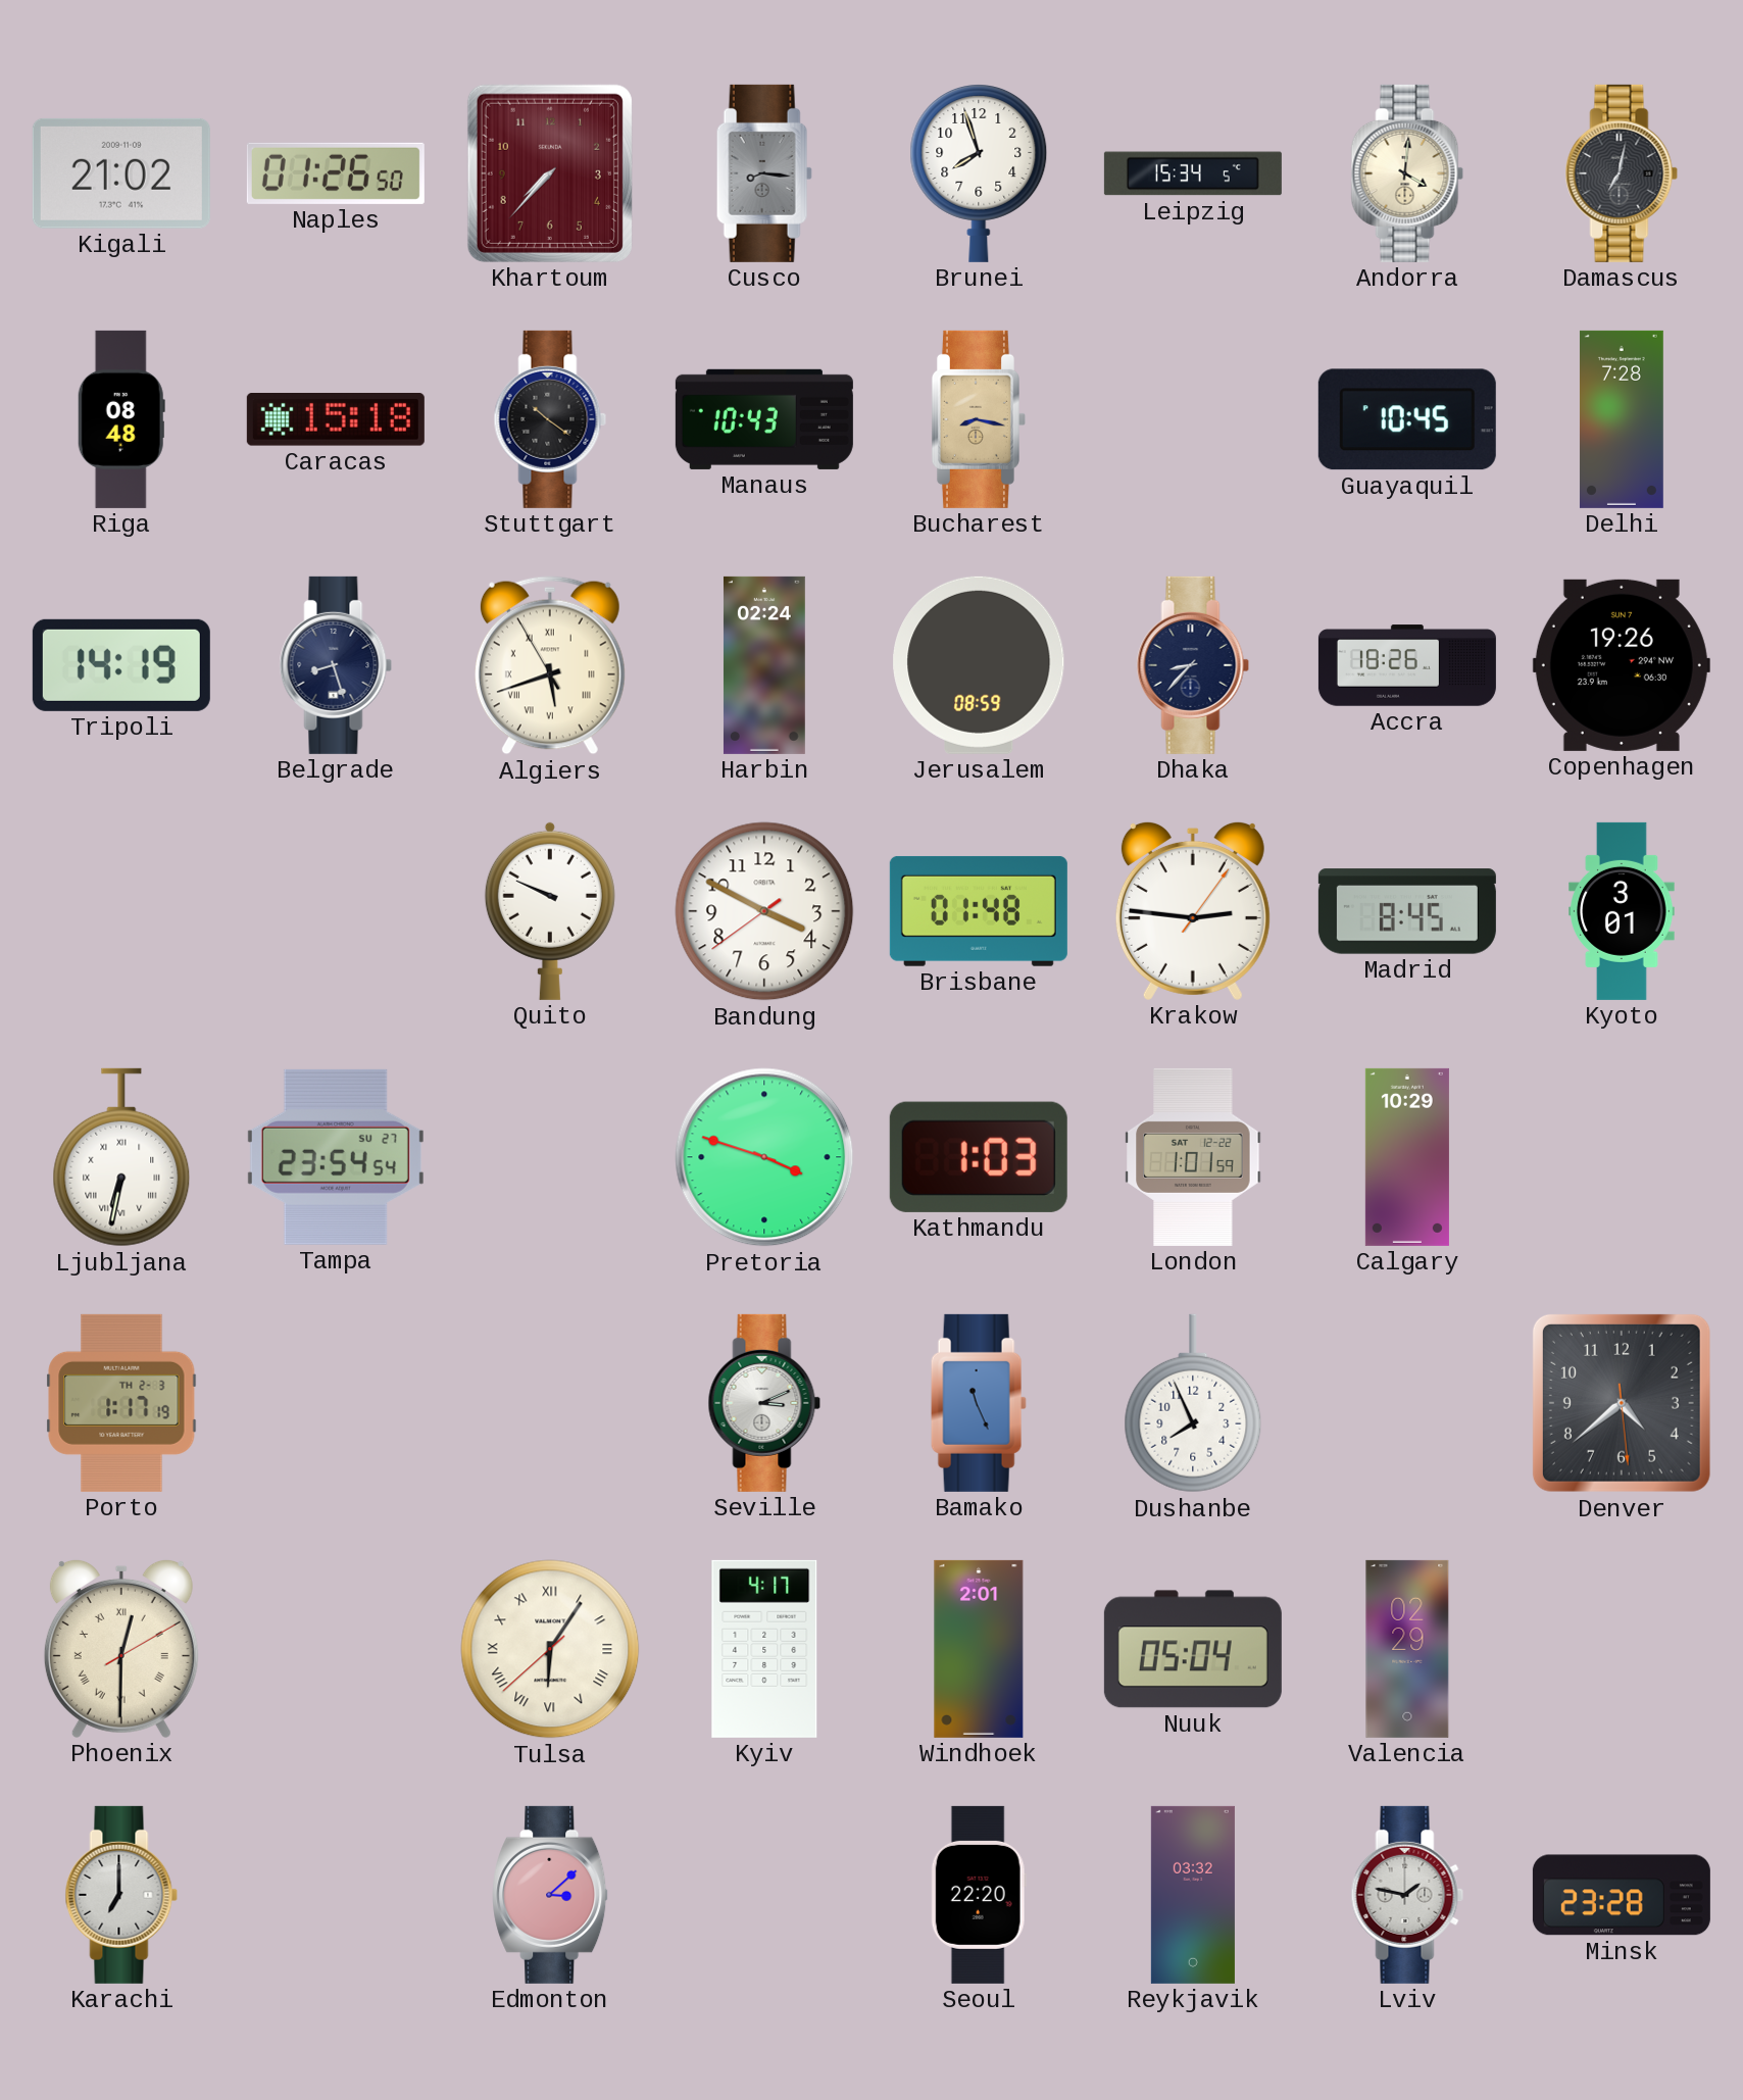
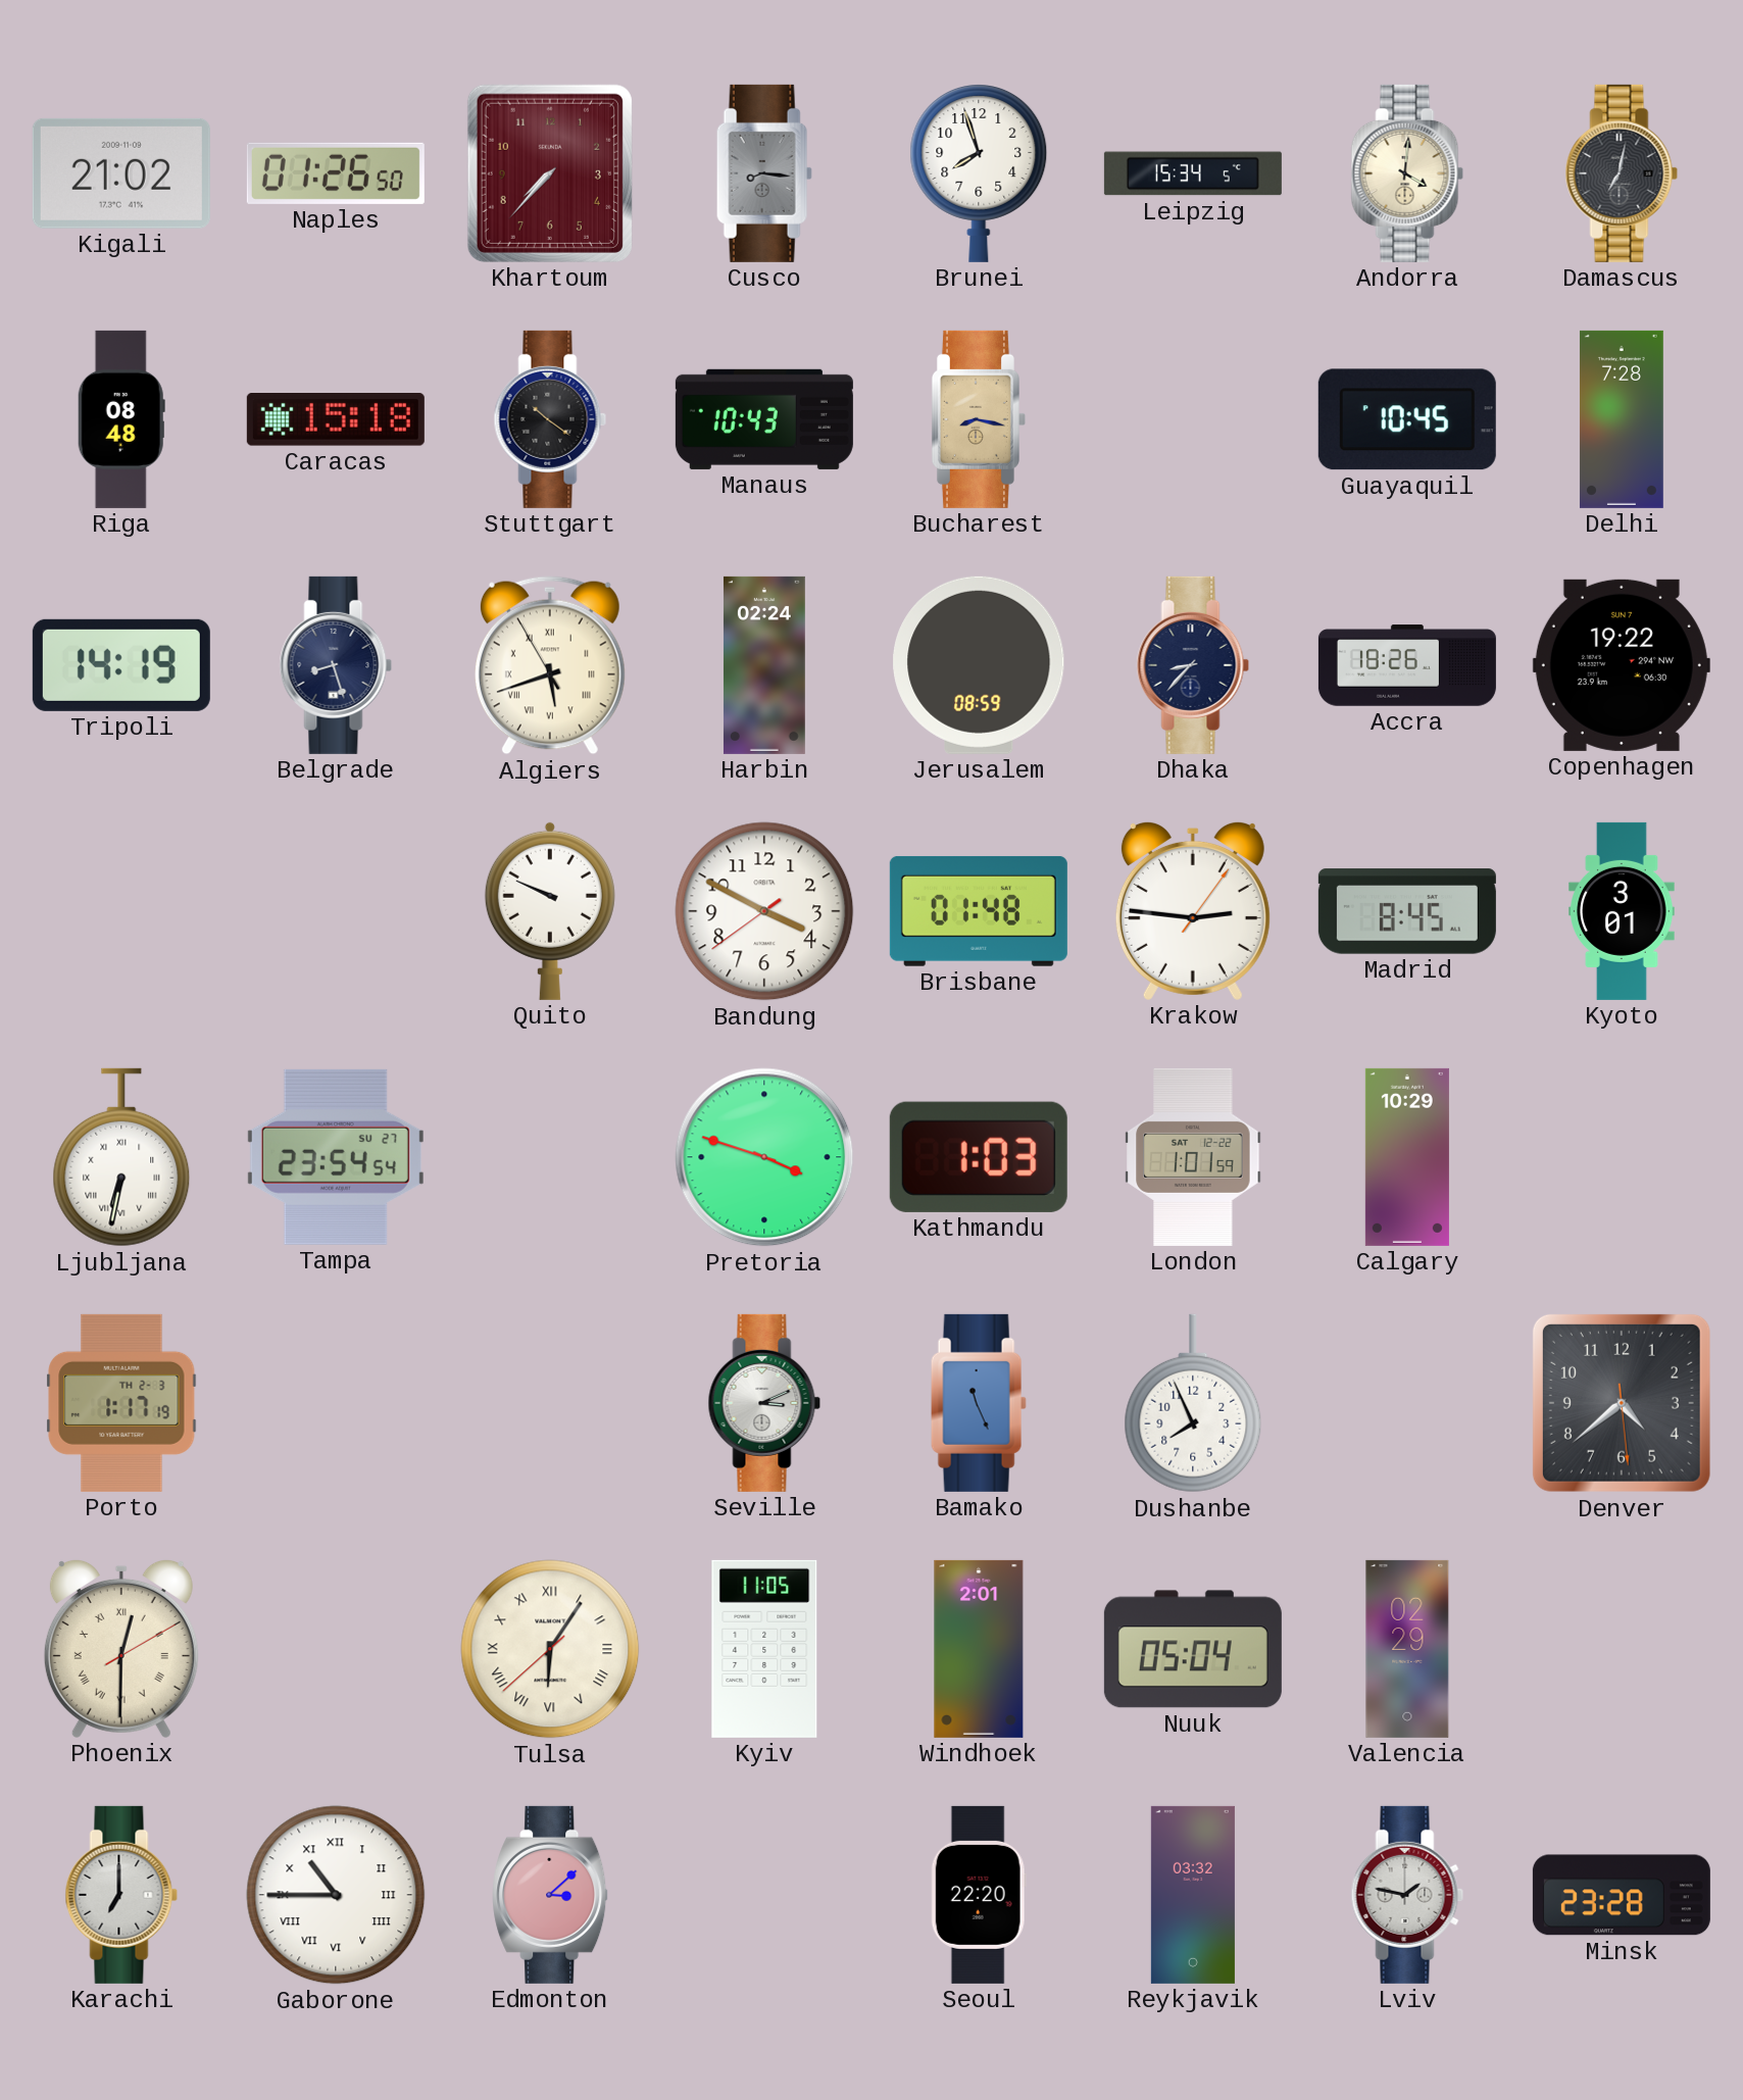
Copenhagen: 19:26 -> 19:22 (1622, 665)
Kyiv: 4:17 -> 11:05 (764, 1649)
Gaborone: none -> 10:45 (336, 1895)
